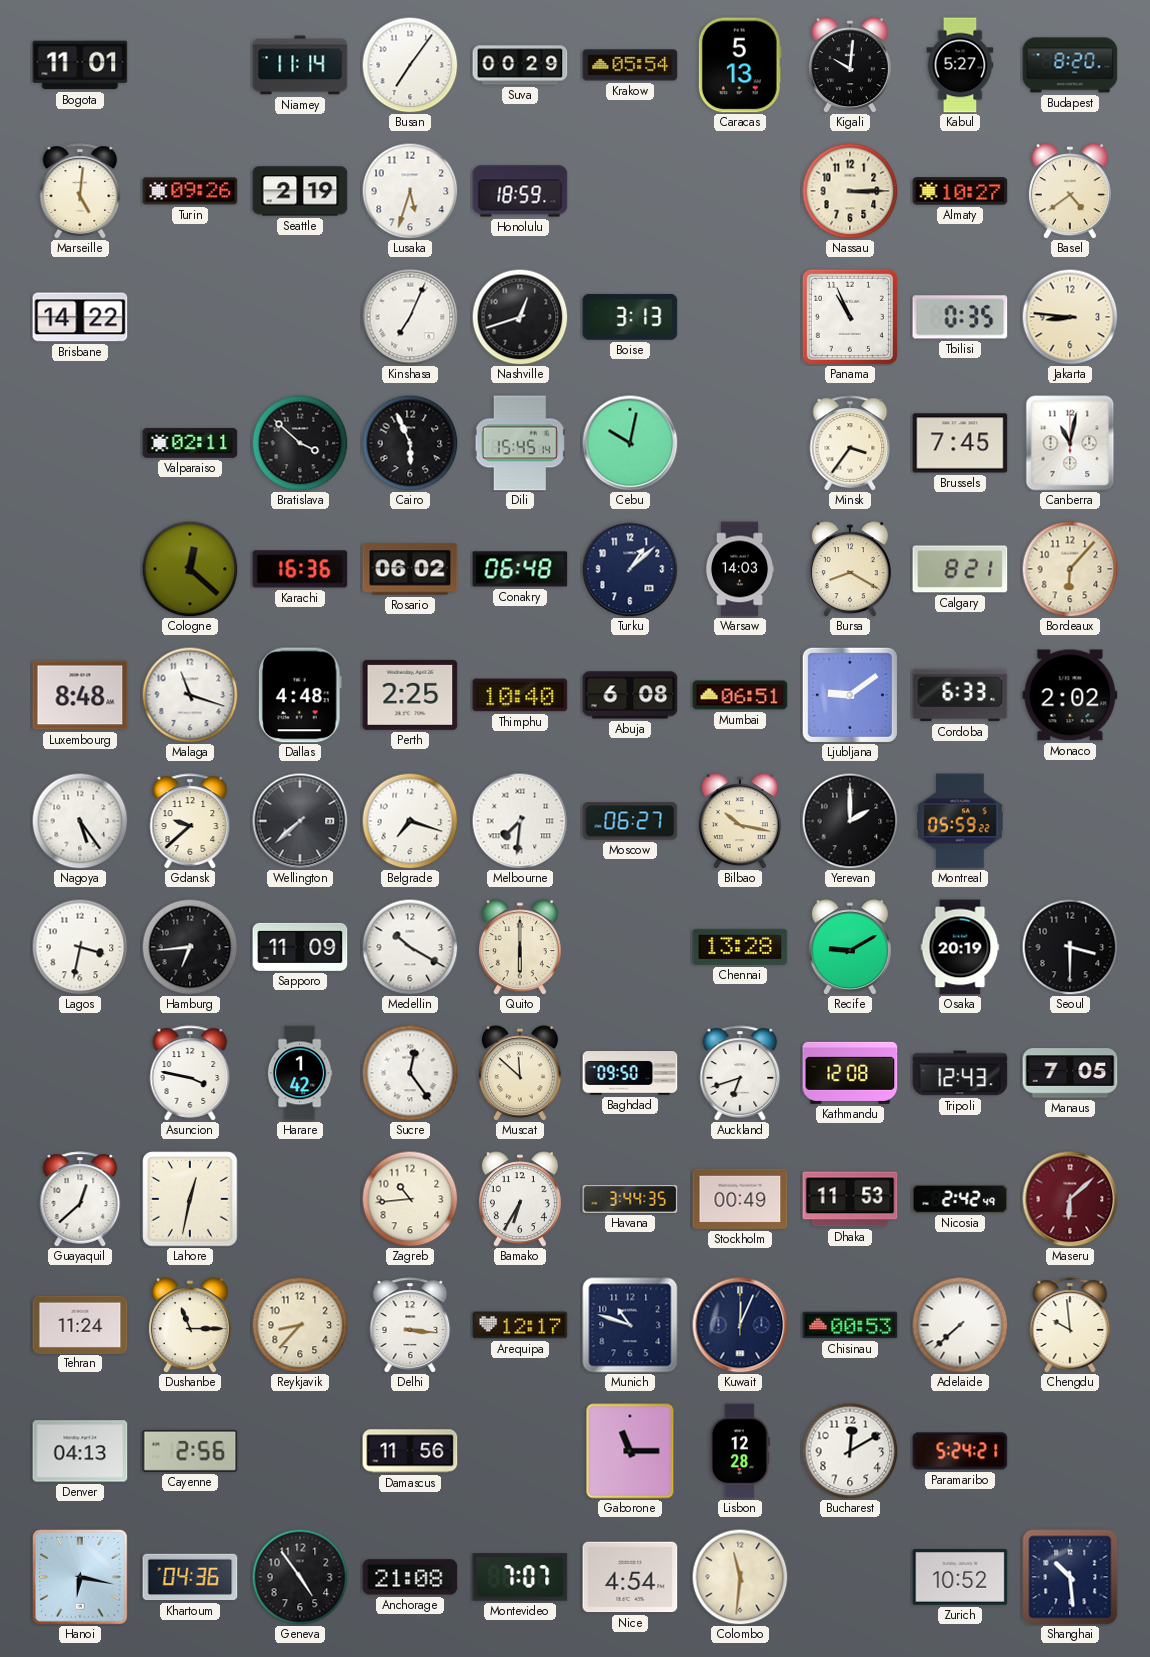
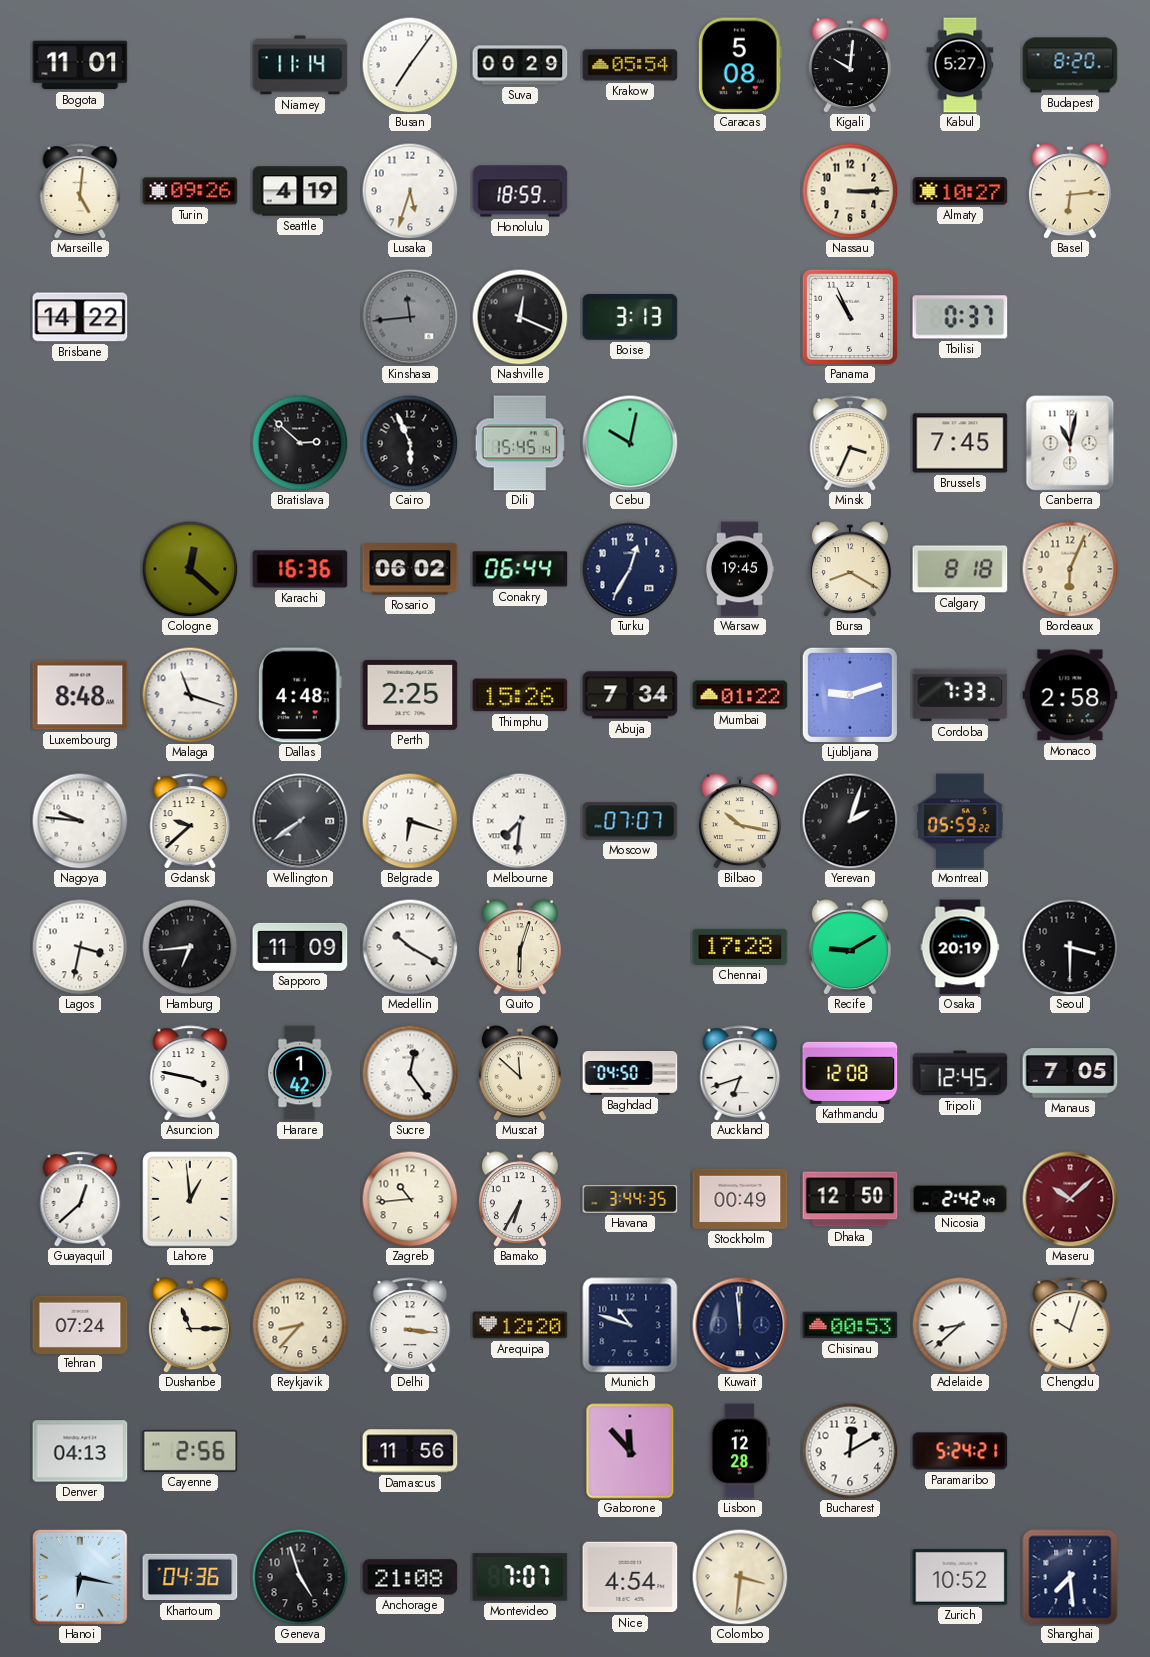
Caracas: 5:13 -> 5:08 (740, 65)
Seattle: 2:19 -> 4:19 (300, 191)
Basel: 4:39 -> 6:14 (1070, 191)
Kinshasa: 7:04 -> 11:44 (410, 317)
Kinshasa dial: white -> grey (410, 317)
Nashville: 12:42 -> 12:19 (520, 317)
Tbilisi: 0:35 -> 0:37 (960, 317)
Jakarta: 8:46 -> none (1070, 317)
Valparaiso: 02:11 -> none (190, 443)
Bratislava: 3:52 -> 2:52 (300, 443)
Minsk: 3:36 -> 3:34 (850, 443)
Conakry: 06:48 -> 06:44 (520, 569)
Turku: 1:08 -> 12:35 (630, 569)
Warsaw: 14:03 -> 19:45 (740, 569)
Calgary: 8:21 -> 8:18 (960, 569)
Bordeaux: 6:07 -> 6:04 (1070, 569)
Thimphu: 10:40 -> 15:26 (520, 695)
Abuja: 6:08 -> 7:34 (630, 695)
Mumbai: 06:51 -> 01:22 (740, 695)
Ljubljana: 9:09 -> 9:12 (850, 695)
Cordoba: 6:33 -> 7:33 (960, 695)
Monaco: 2:02 -> 2:58 (1070, 695)
Nagoya: 5:24 -> 9:46 (80, 821)
Wellington: 7:38 -> 7:39 (300, 821)
Belgrade: 7:18 -> 6:18 (410, 821)
Moscow: 06:27 -> 07:07 (630, 821)
Yerevan: 2:00 -> 2:03 (850, 821)
Quito: 6:00 -> 6:03 (520, 947)
Chennai: 13:28 -> 17:28 (740, 947)
Baghdad: 09:50 -> 04:50 (630, 1074)
Tripoli: 12:43 -> 12:45 (960, 1073)
Lahore: 12:32 -> 12:59 (190, 1199)
Dhaka: 11:53 -> 12:50 (850, 1199)
Maseru: 6:08 -> 10:08 (1070, 1199)
Tehran: 11:24 -> 07:24 (80, 1324)
Arequipa: 12:17 -> 12:20 (520, 1325)
Kuwait: 12:04 -> 11:59 (740, 1325)
Adelaide: 7:38 -> 8:38 (960, 1325)
Chengdu: 9:59 -> 10:03 (1070, 1325)
Gaborone: 11:15 -> 11:53 (630, 1451)
Geneva: 4:54 -> 4:57 (300, 1577)
Colombo: 11:31 -> 3:31 (740, 1577)
Shanghai: 10:29 -> 7:29 (1070, 1577)
